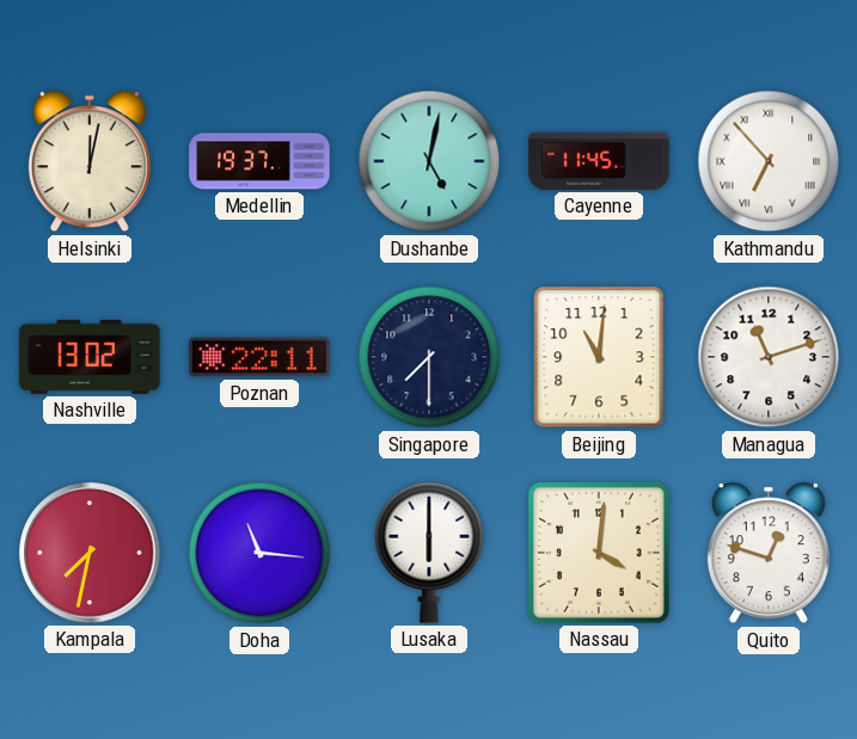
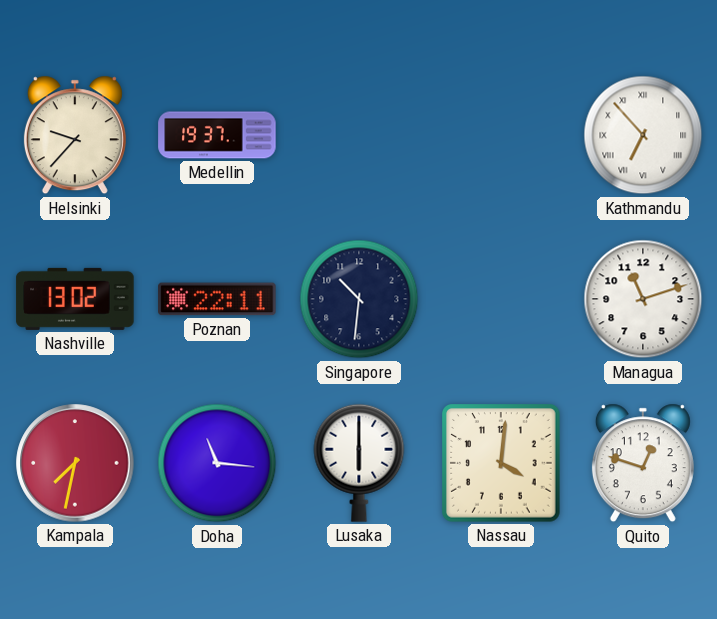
Helsinki: 12:02 -> 9:37 (75, 135)
Dushanbe: 5:02 -> none (429, 161)
Cayenne: 11:45 -> none (599, 161)
Singapore: 7:30 -> 10:31 (359, 299)
Beijing: 11:01 -> none (599, 357)
